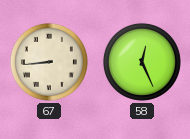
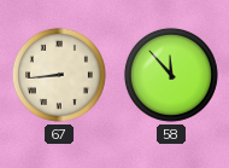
58: 12:26 -> 11:53 (171, 75)
